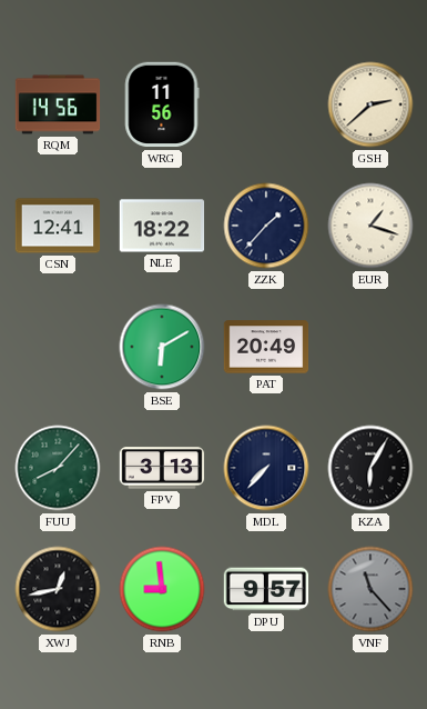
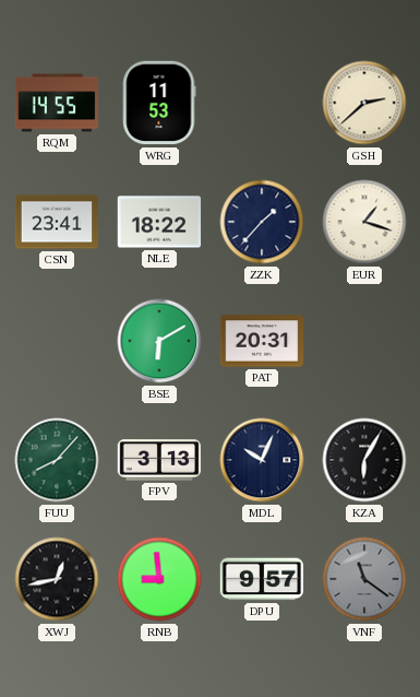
RQM: 14:56 -> 14:55 (57, 103)
WRG: 11:56 -> 11:53 (159, 103)
CSN: 12:41 -> 23:41 (57, 222)
PAT: 20:49 -> 20:31 (262, 341)
MDL: 7:37 -> 10:04 (262, 460)
VNF: 11:23 -> 11:21 (364, 579)
